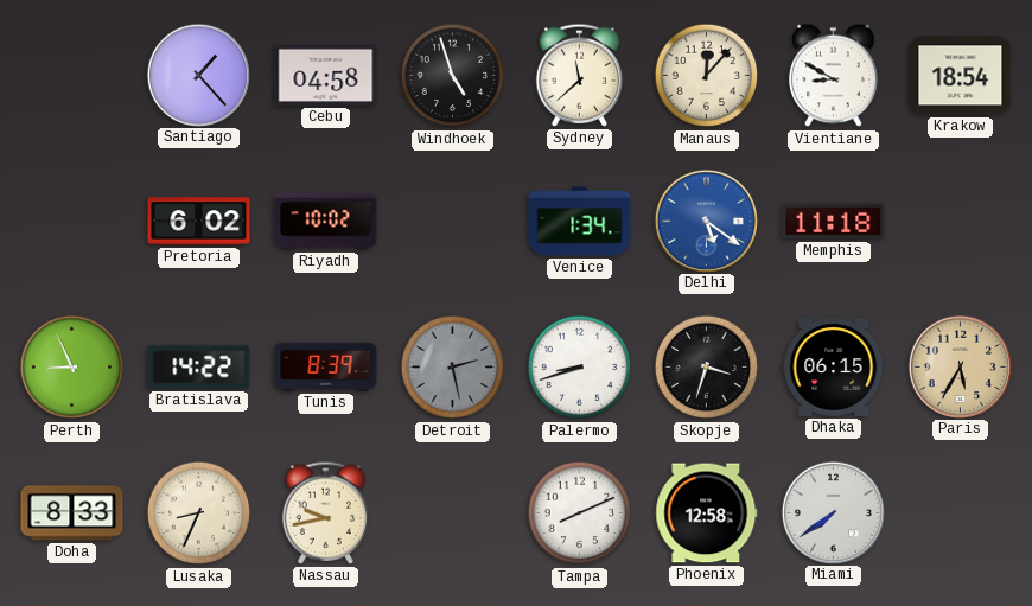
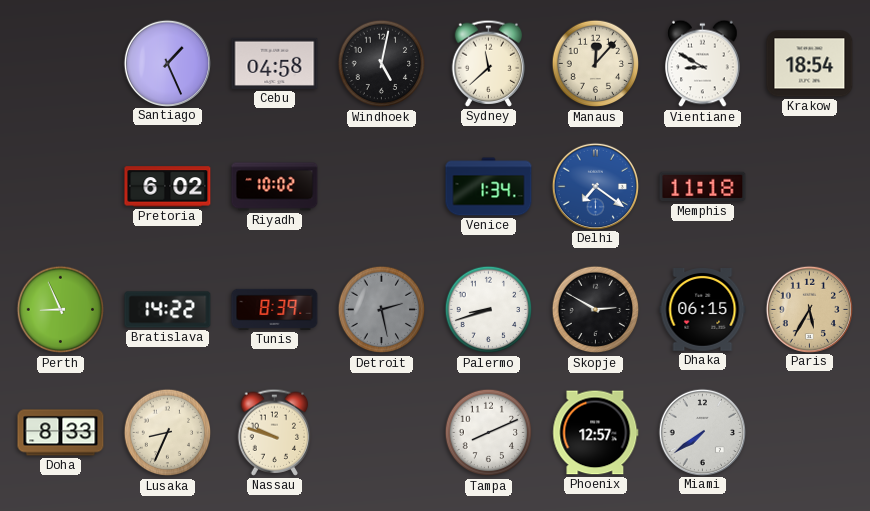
Santiago: 1:23 -> 1:26 (167, 63)
Windhoek: 4:57 -> 5:02 (382, 64)
Delhi: 5:21 -> 7:21 (595, 186)
Skopje: 3:33 -> 2:50 (596, 310)
Nassau: 9:43 -> 9:48 (275, 432)
Phoenix: 12:58 -> 12:57 (596, 433)
